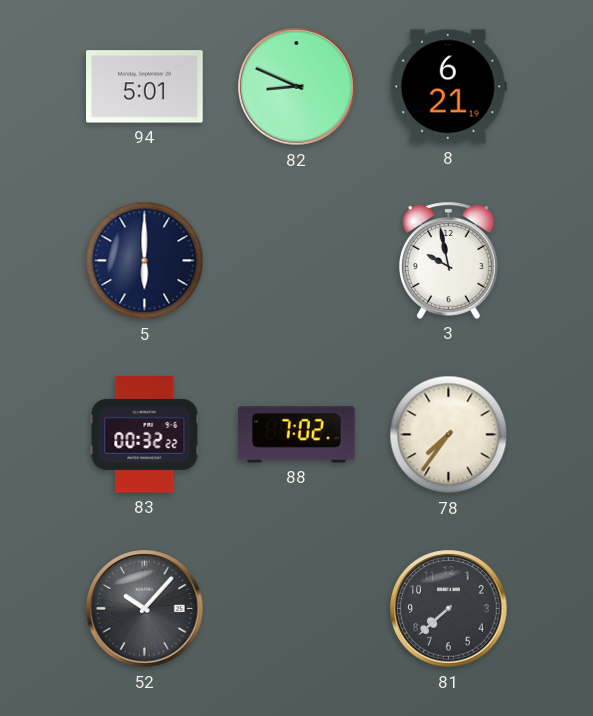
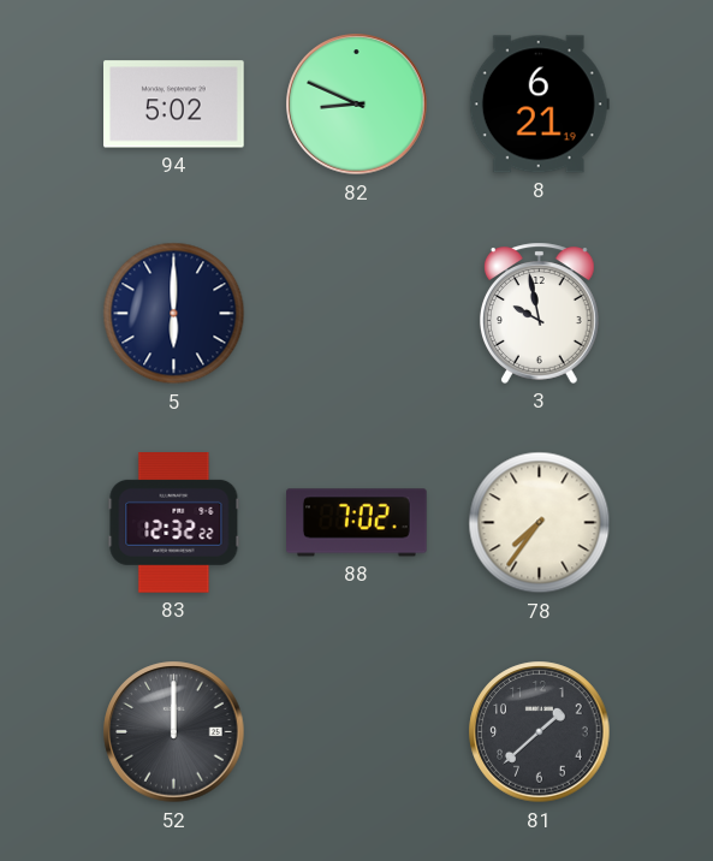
94: 5:01 -> 5:02 (174, 105)
83: 00:32 -> 12:32 (174, 523)
52: 10:07 -> 12:00 (174, 732)
81: 7:38 -> 1:38 (540, 732)
